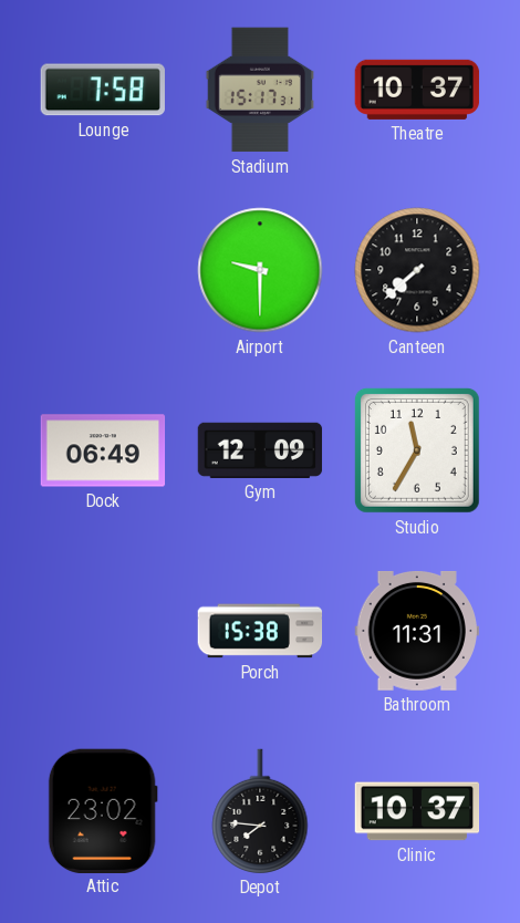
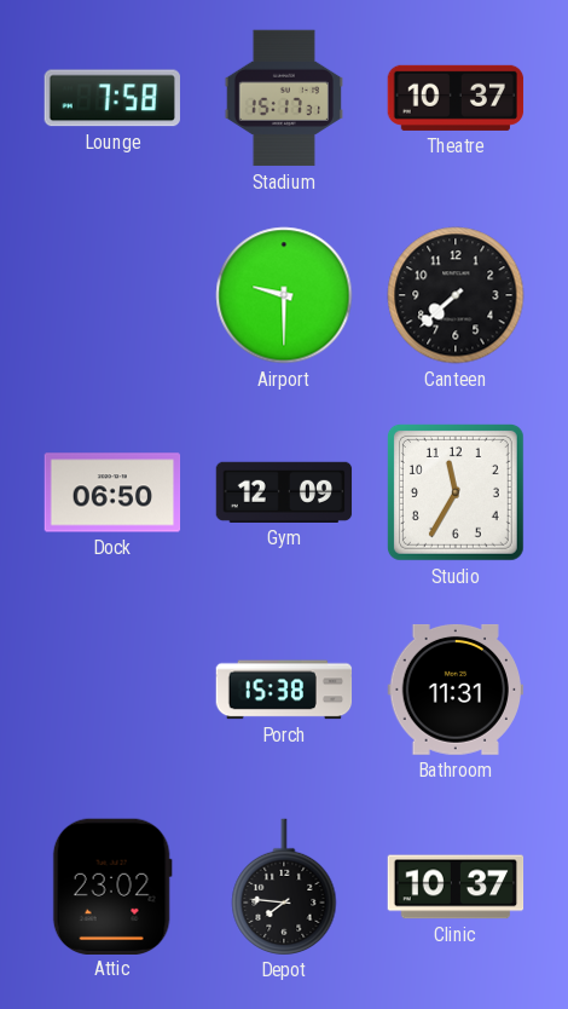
Dock: 06:49 -> 06:50 (112, 492)
